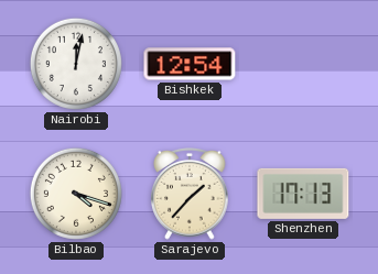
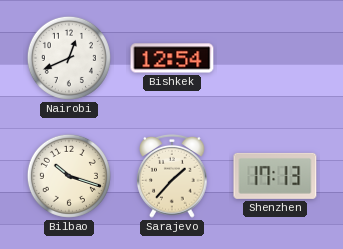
Nairobi: 12:02 -> 12:41 (69, 58)
Bilbao: 4:18 -> 10:18 (69, 176)
